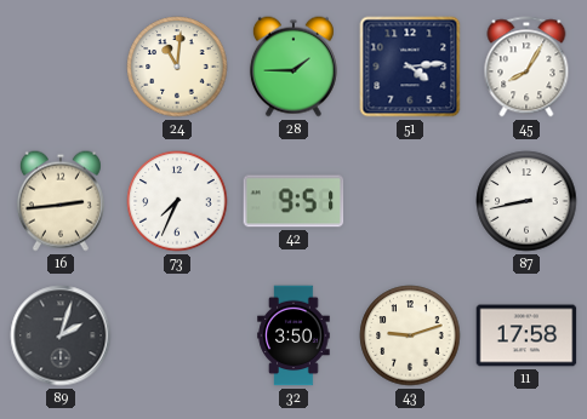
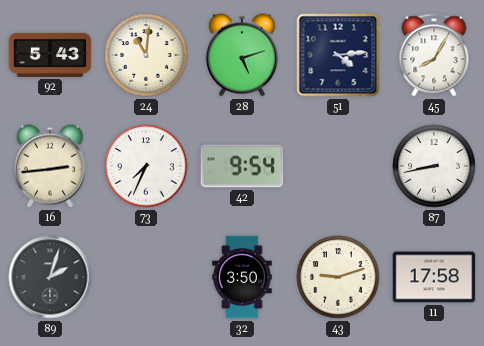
92: none -> 5:43 (50, 55)
28: 1:45 -> 5:12 (242, 55)
42: 9:51 -> 9:54 (242, 166)
